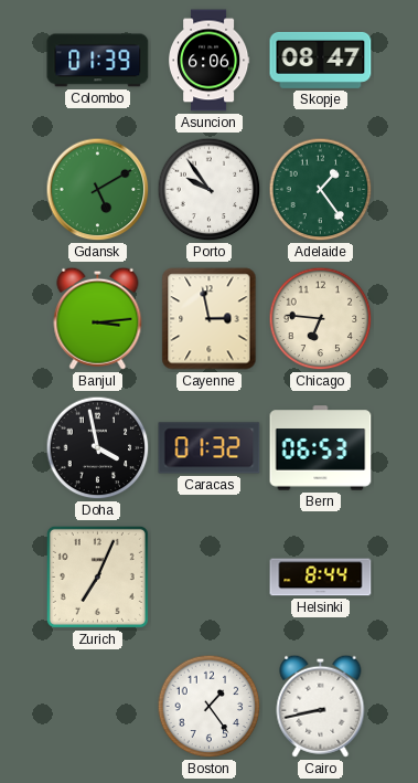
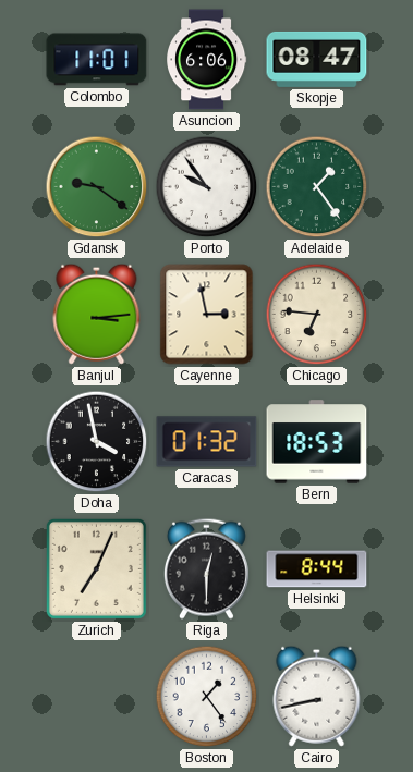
Colombo: 01:39 -> 11:01 (97, 60)
Gdansk: 5:10 -> 9:21 (97, 187)
Bern: 06:53 -> 18:53 (317, 442)
Riga: none -> 12:30 (206, 568)
